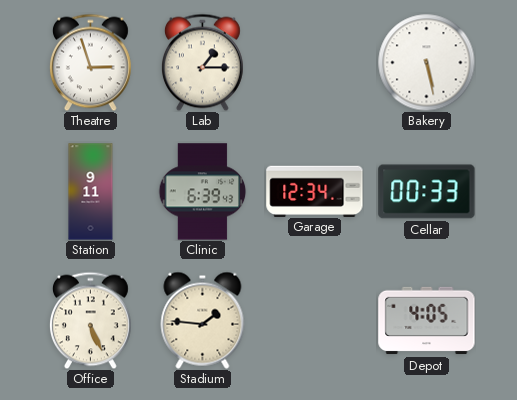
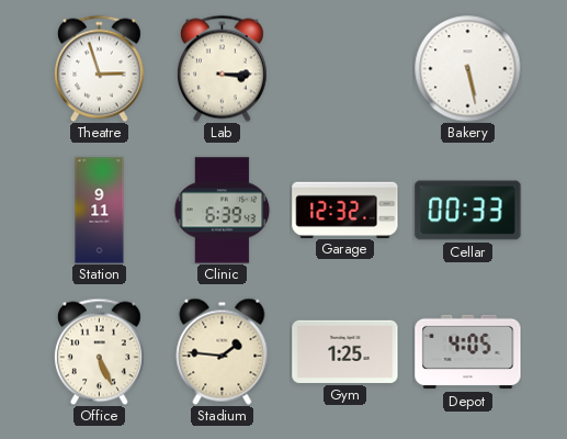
Lab: 1:15 -> 3:15 (222, 68)
Garage: 12:34 -> 12:32 (345, 210)
Gym: none -> 1:25 (345, 351)
